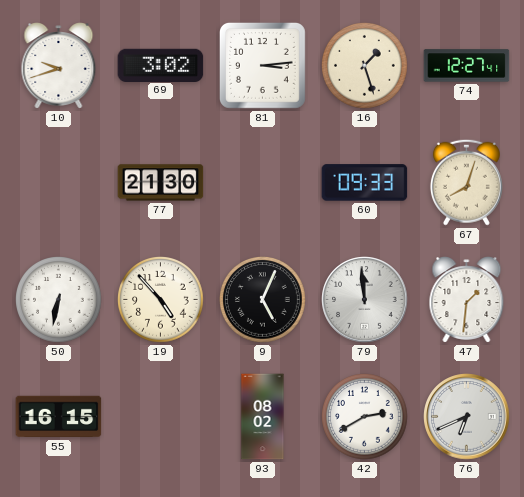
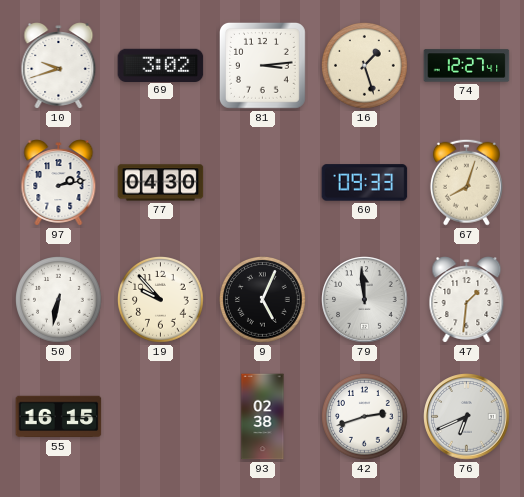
97: none -> 2:13 (59, 183)
77: 21:30 -> 04:30 (161, 183)
19: 4:53 -> 9:53 (161, 300)
93: 08:02 -> 02:38 (263, 417)
42: 2:40 -> 2:42 (365, 417)
